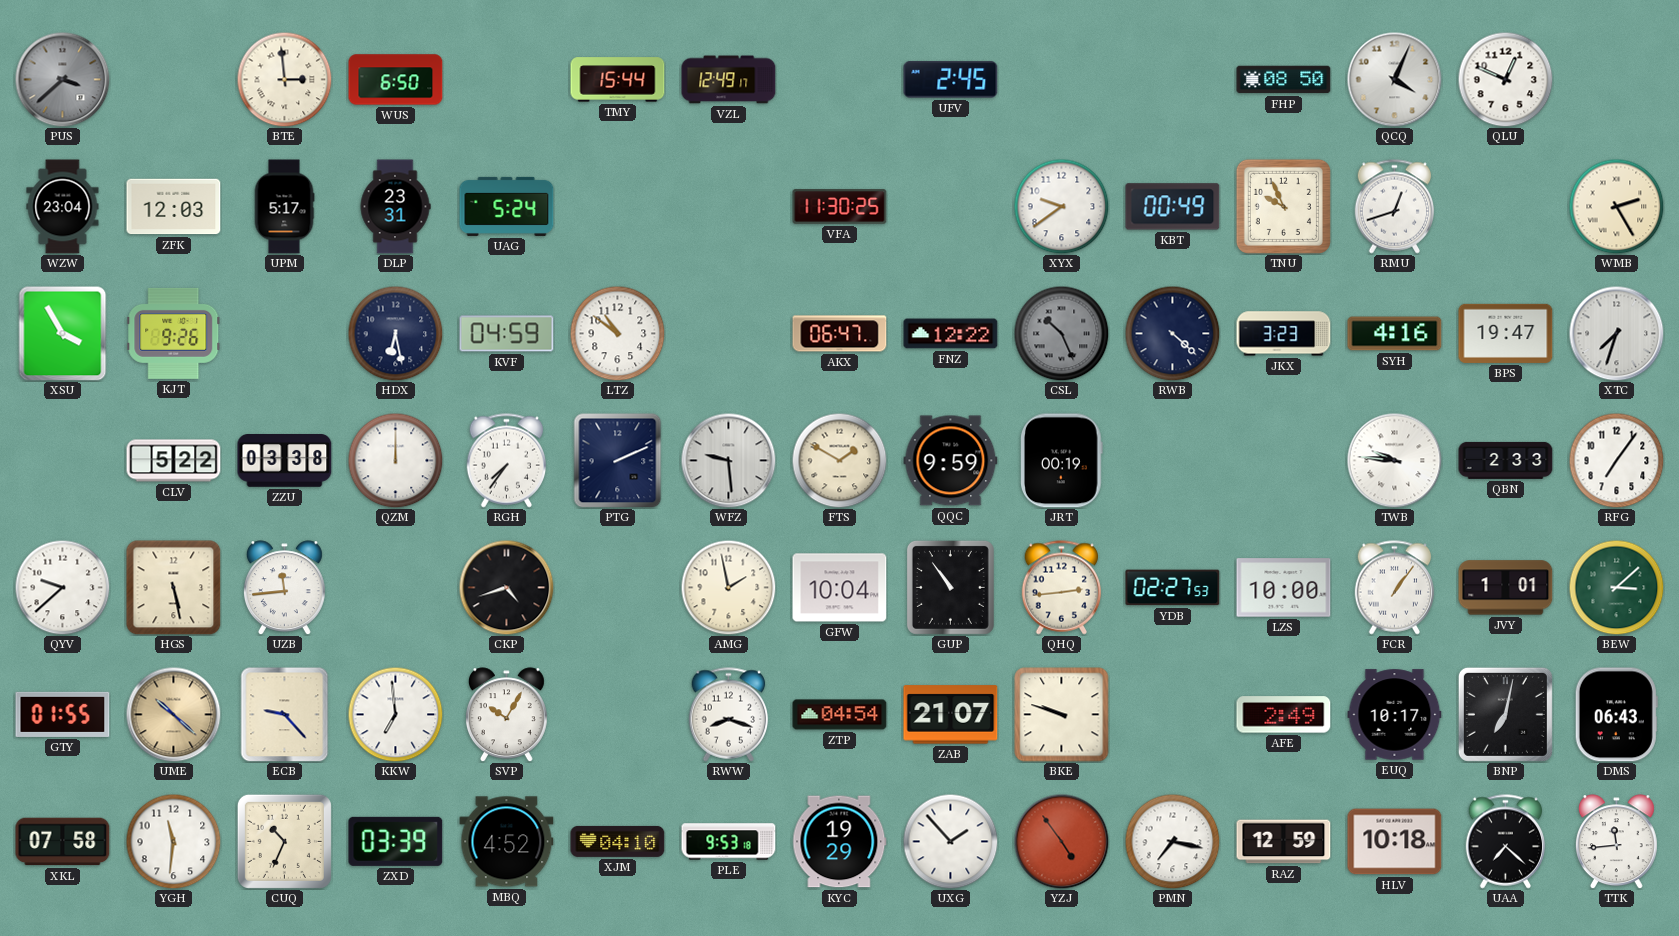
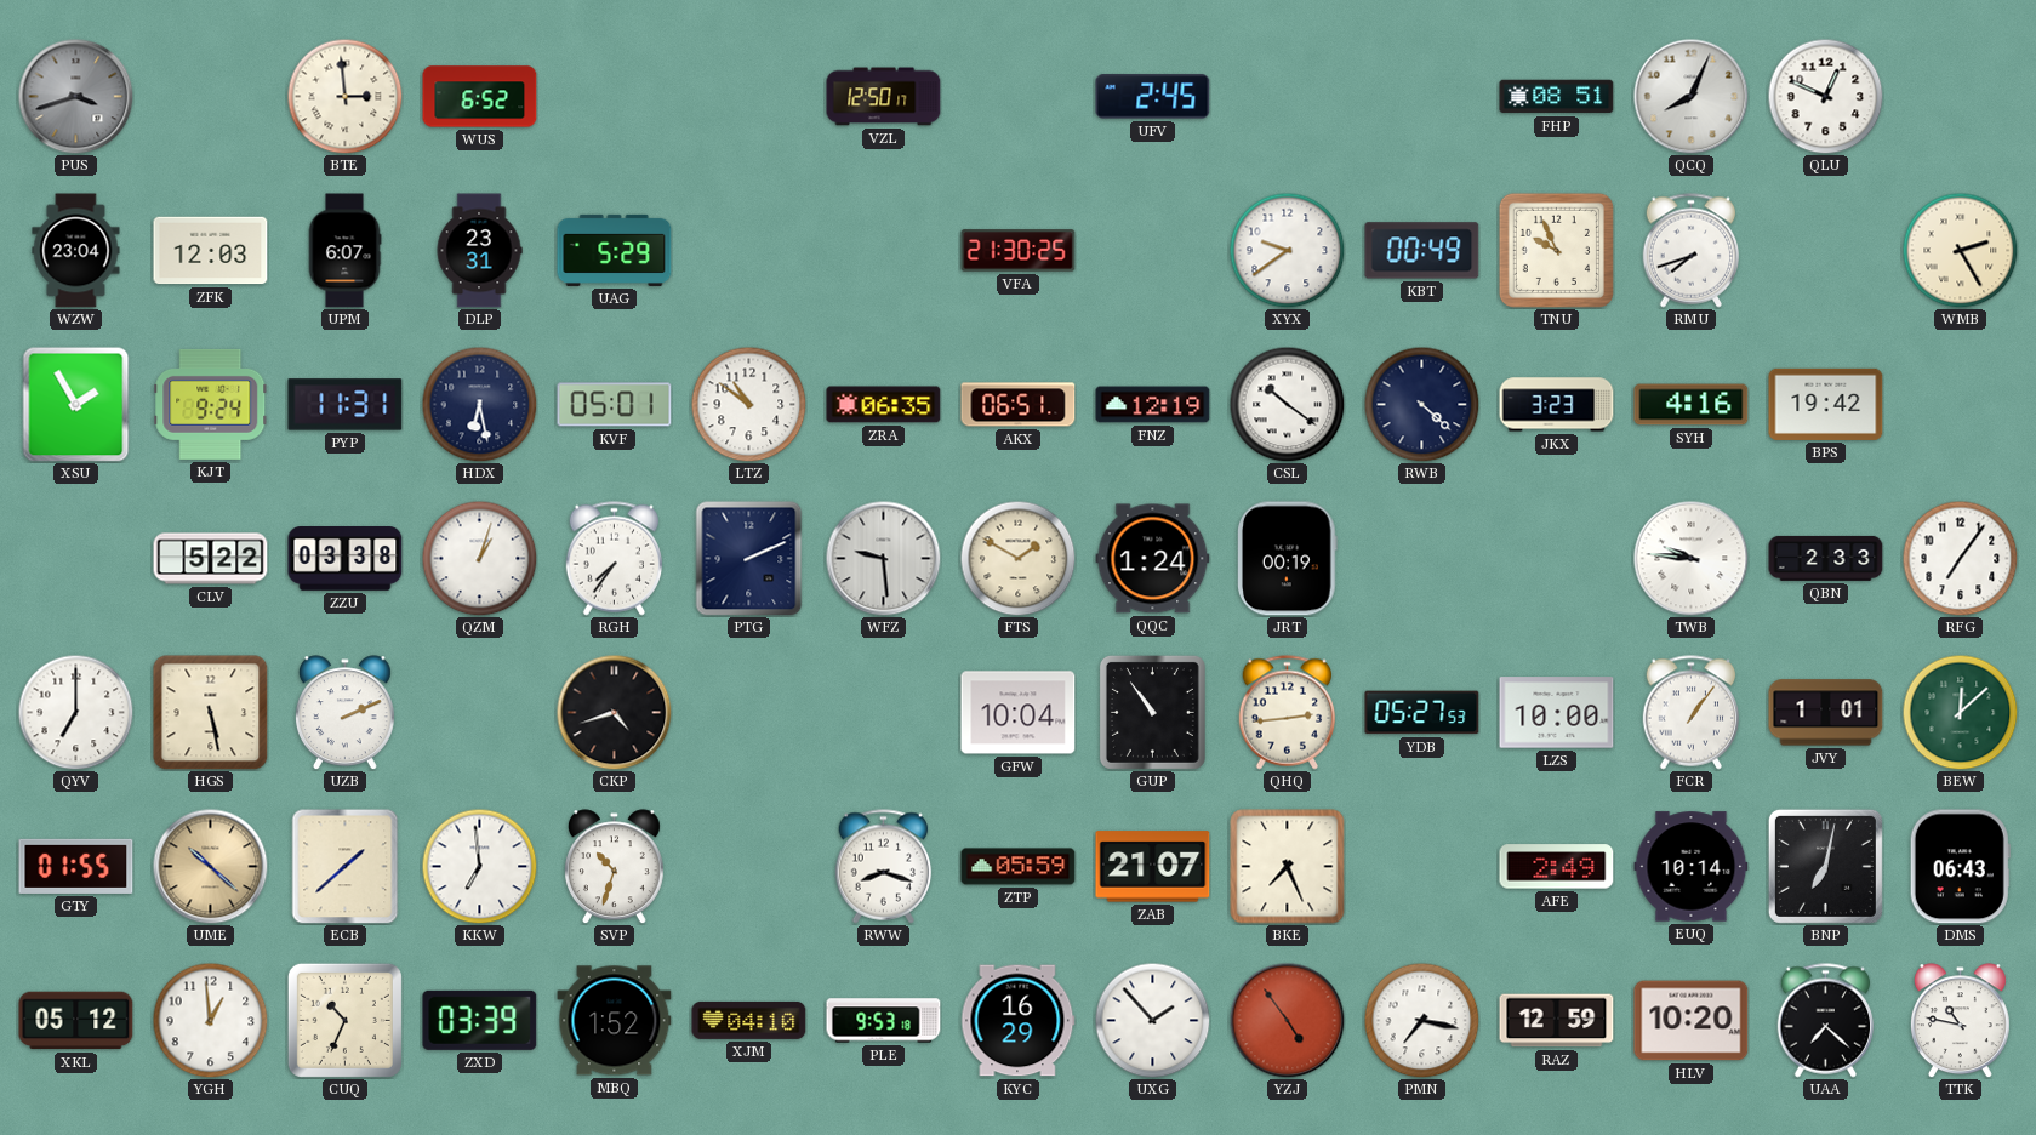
PUS: 3:38 -> 3:42 (75, 96)
WUS: 6:50 -> 6:52 (480, 97)
TMY: 15:44 -> none (618, 80)
VZL: 12:49 -> 12:50 (884, 97)
FHP: 08:50 -> 08:51 (1557, 97)
QCQ: 4:04 -> 8:04 (1690, 96)
UPM: 5:17 -> 6:07 (344, 251)
UAG: 5:24 -> 5:29 (615, 250)
VFA: 11:30 -> 21:30 (1019, 251)
RMU: 12:42 -> 7:42 (1692, 251)
XSU: 3:55 -> 1:55 (76, 404)
KJT: 9:26 -> 9:24 (211, 404)
PYP: none -> 11:31 (346, 405)
KVF: 04:59 -> 05:01 (615, 405)
ZRA: none -> 06:35 (884, 405)
AKX: 06:47 -> 06:51 (1019, 405)
FNZ: 12:22 -> 12:19 (1153, 405)
CSL: 10:26 -> 10:21 (1287, 404)
CSL dial: grey -> white (1287, 404)
BPS: 19:47 -> 19:42 (1826, 404)
XTC: 7:33 -> none (1616, 333)
QZM: 12:00 -> 1:03 (479, 558)
QQC: 9:59 -> 1:24 (1153, 559)
QYV: 9:38 -> 7:00 (75, 712)
UZB: 11:44 -> 2:11 (344, 713)
AMG: 1:58 -> none (728, 587)
YDB: 02:27 -> 05:27 (1422, 713)
BEW: 3:08 -> 12:08 (1960, 712)
ECB: 9:23 -> 1:38 (346, 866)
SVP: 10:05 -> 10:33 (614, 867)
ZTP: 04:54 -> 05:59 (1019, 867)
BKE: 9:48 -> 7:26 (1288, 867)
EUQ: 10:17 -> 10:14 (1692, 867)
XKL: 07:58 -> 05:12 (76, 1021)
YGH: 11:31 -> 12:59 (210, 1020)
MBQ: 4:52 -> 1:52 (615, 1021)
KYC: 19:29 -> 16:29 (1019, 1021)
HLV: 10:18 -> 10:20 (1692, 1021)
TTK: 11:44 -> 10:47 (1960, 1021)
